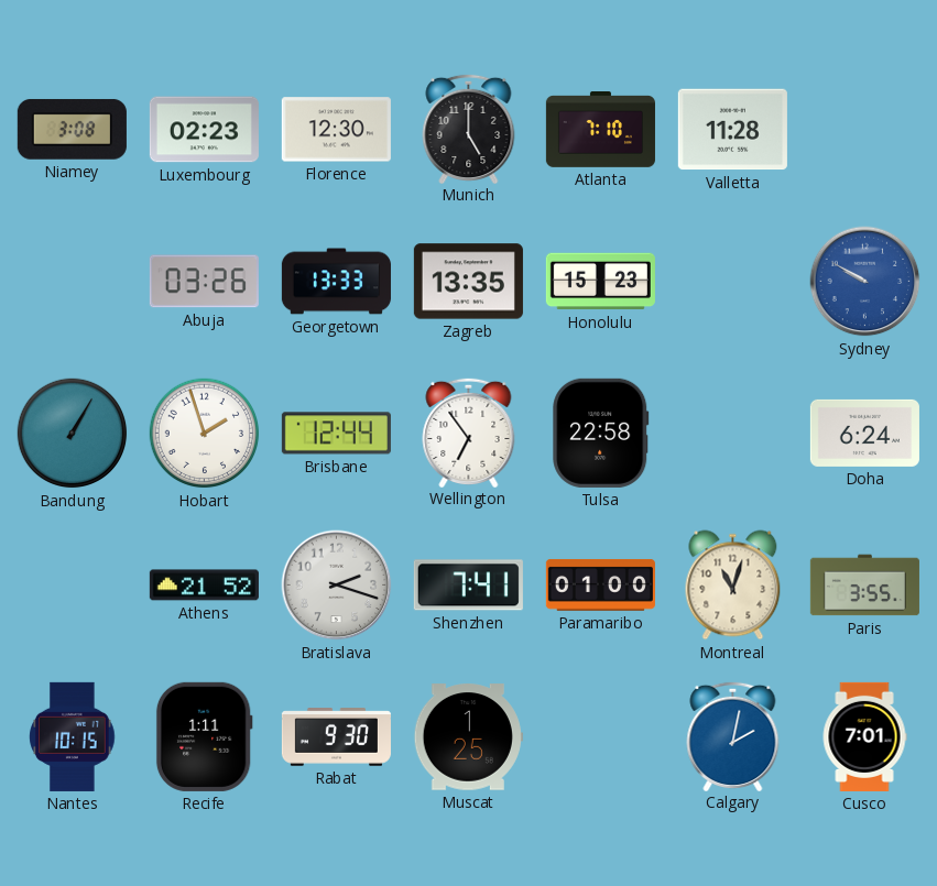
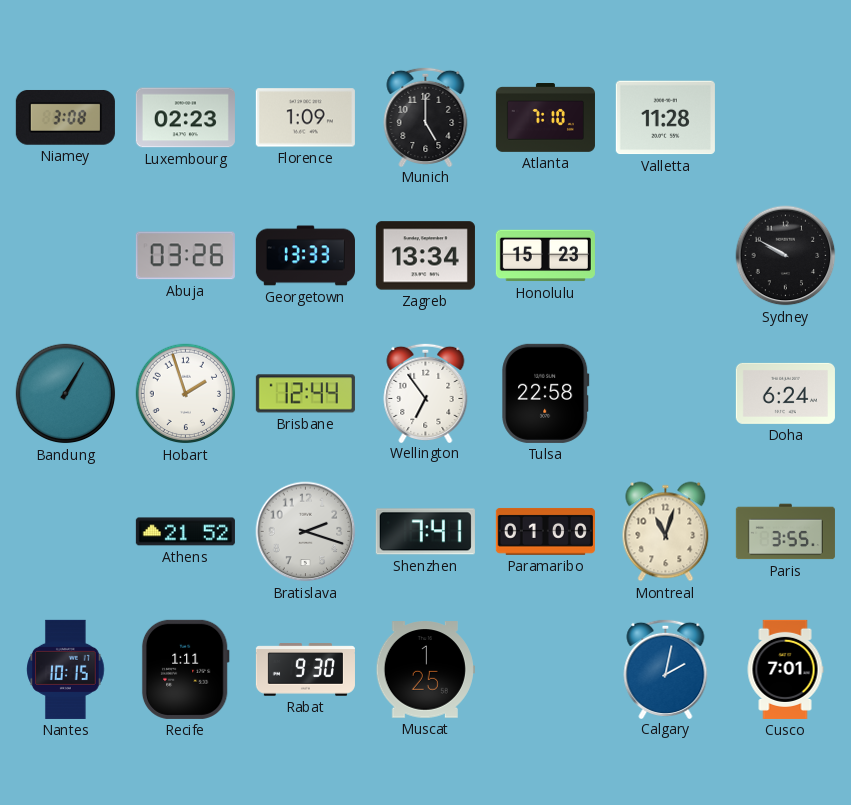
Florence: 12:30 -> 1:09 (305, 118)
Zagreb: 13:35 -> 13:34 (425, 256)
Sydney dial: blue -> black (786, 256)
